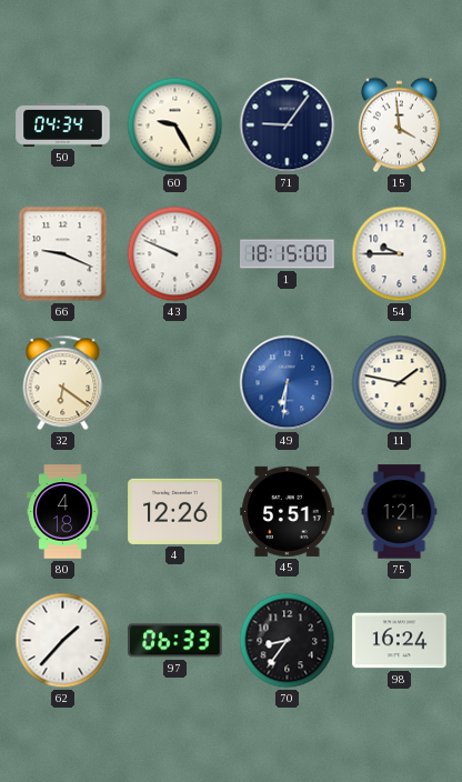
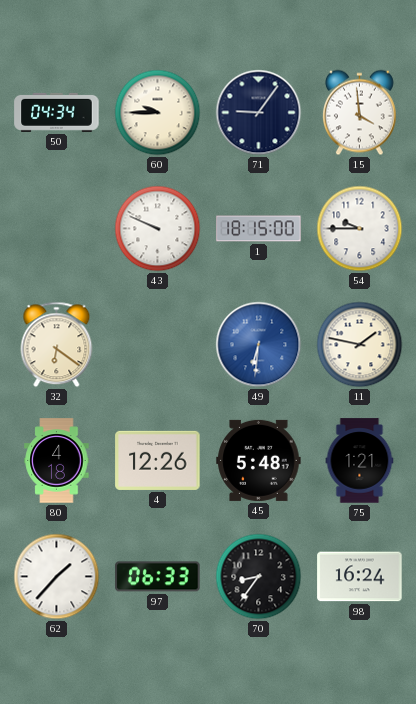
60: 9:25 -> 9:45 (158, 113)
66: 9:19 -> none (63, 254)
45: 5:51 -> 5:48 (259, 460)
